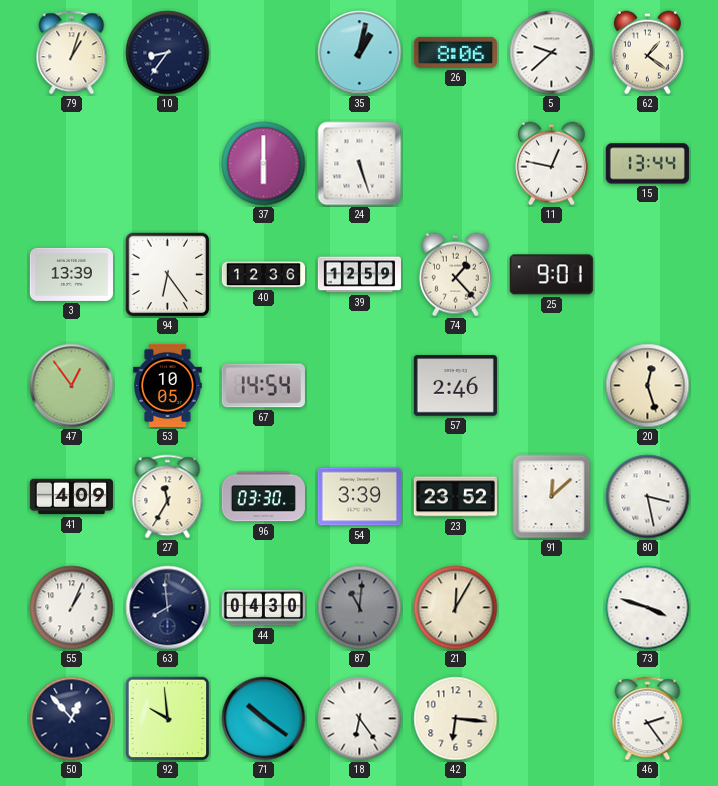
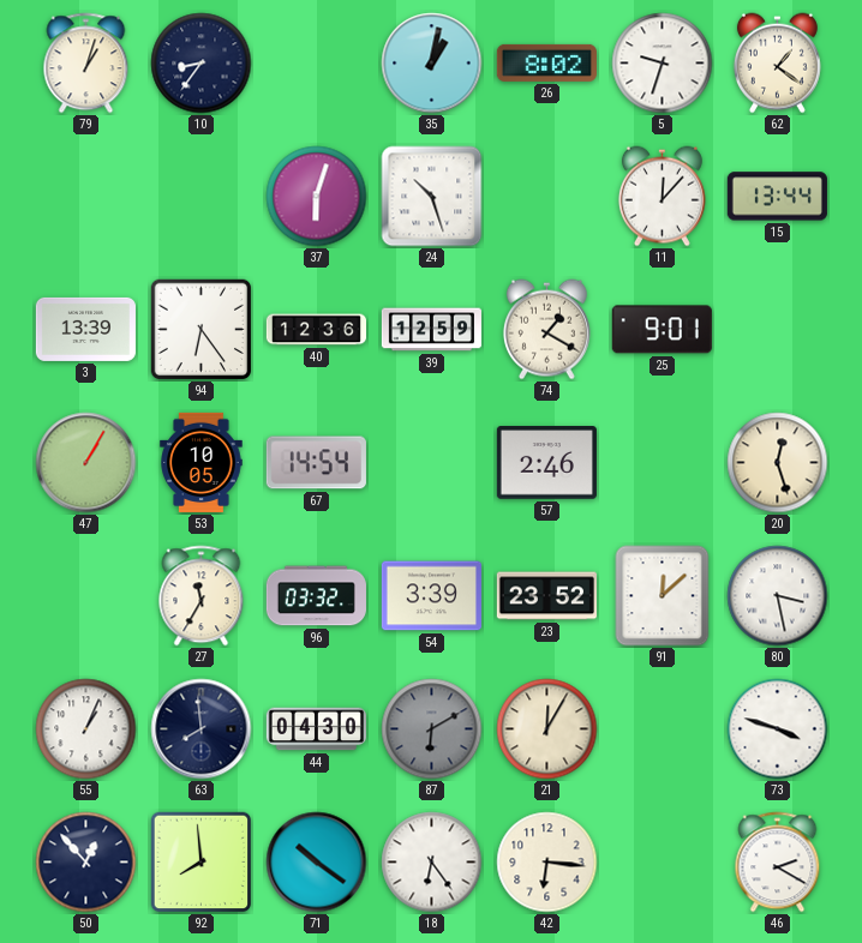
26: 8:06 -> 8:02 (546, 62)
5: 9:38 -> 9:33 (663, 64)
37: 6:00 -> 6:03 (317, 197)
24: 5:27 -> 10:27 (432, 197)
11: 12:47 -> 12:07 (662, 197)
74: 1:23 -> 1:20 (546, 330)
47: 12:54 -> 1:05 (86, 463)
41: 4:09 -> none (71, 497)
96: 03:30 -> 03:32 (316, 596)
87: 11:01 -> 6:10 (432, 729)
92: 9:59 -> 7:59 (202, 863)
46: 2:24 -> 2:20 (778, 863)
